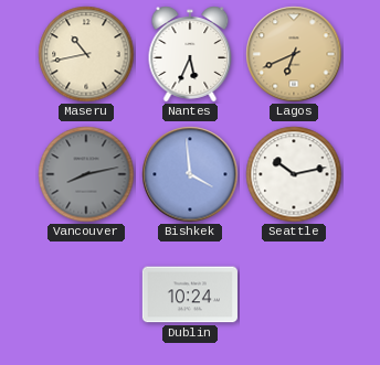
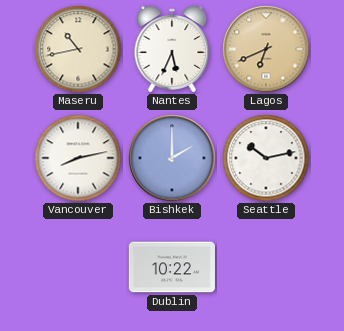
Vancouver dial: grey -> white (78, 158)
Bishkek: 3:59 -> 2:00 (172, 158)
Dublin: 10:24 -> 10:22 (172, 267)
